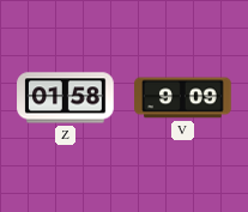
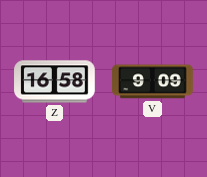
Z: 01:58 -> 16:58 (55, 82)
